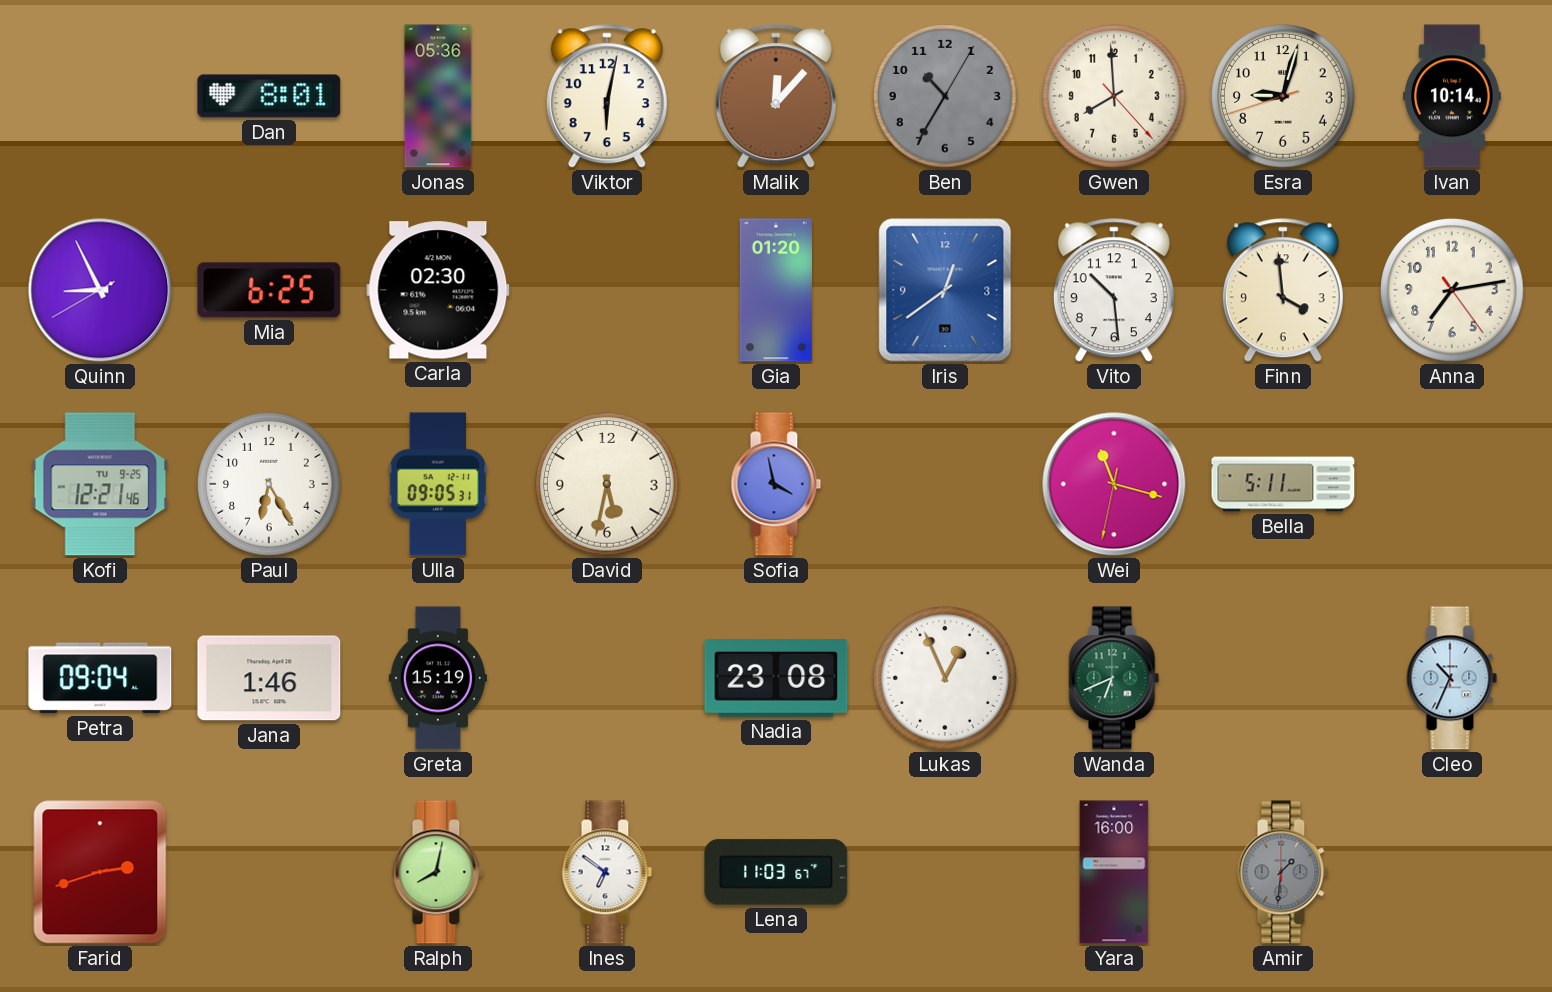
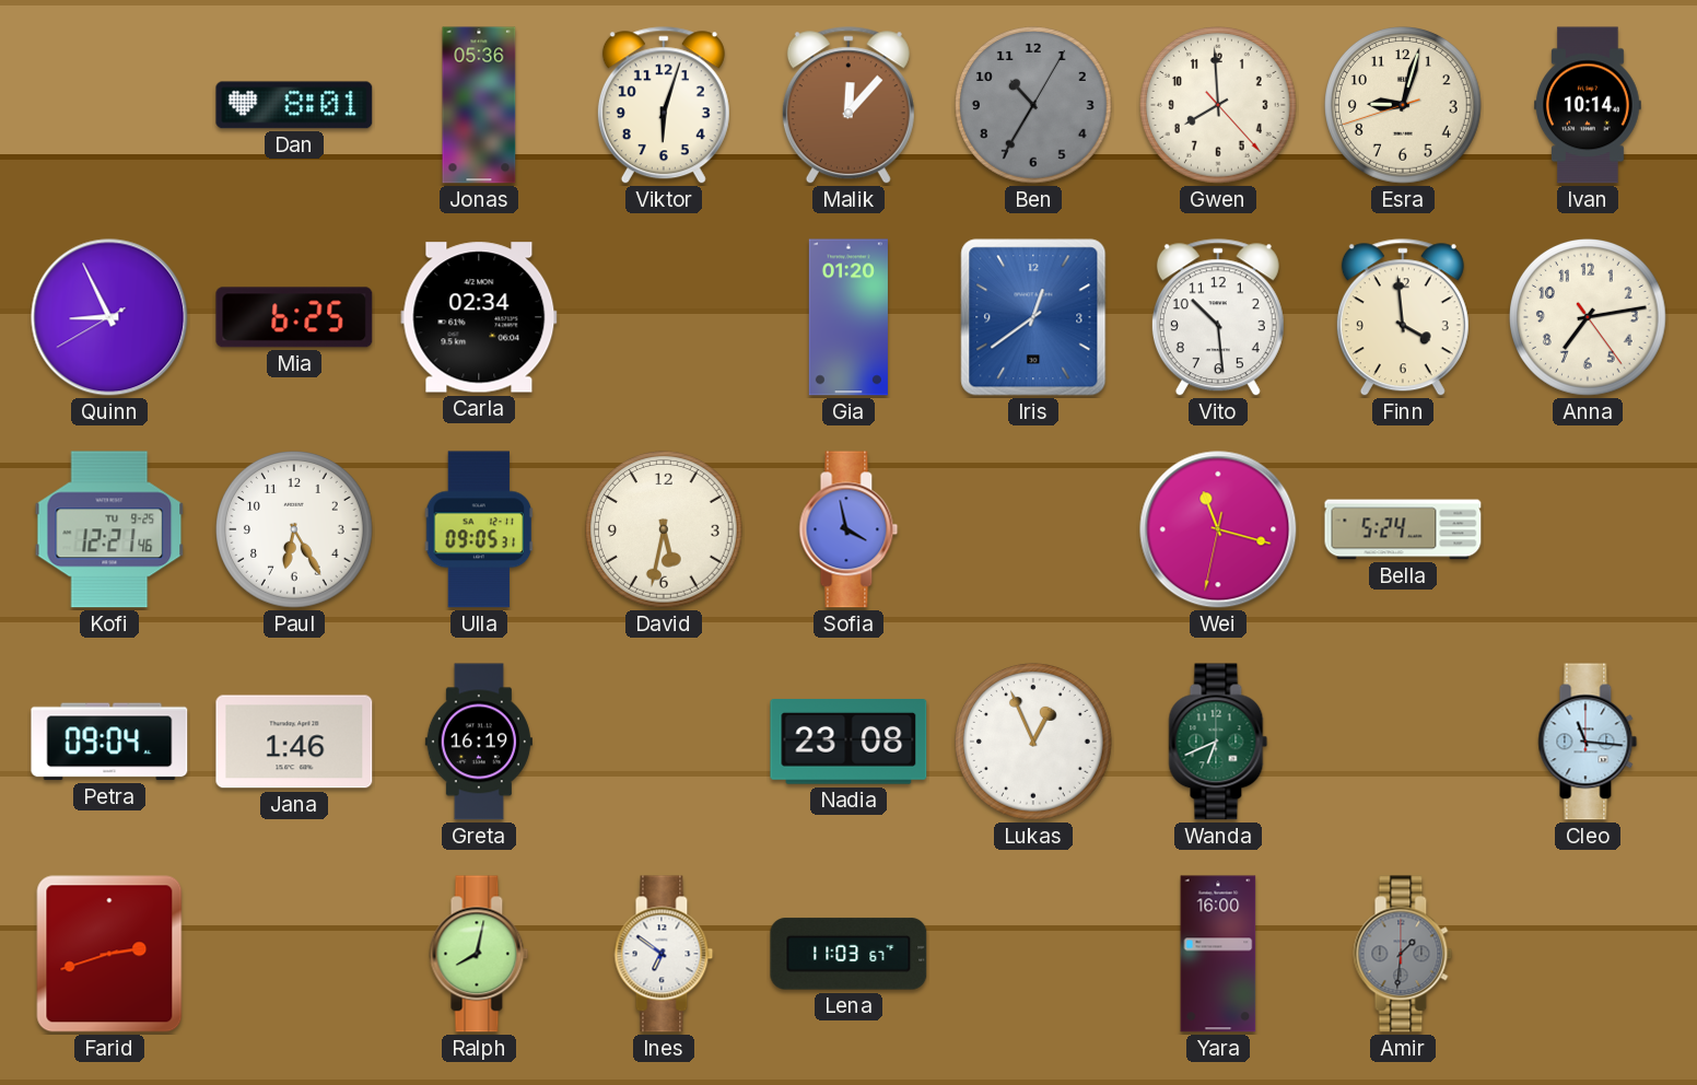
Viktor: 6:02 -> 6:03 (664, 106)
Carla: 02:30 -> 02:34 (479, 317)
Bella: 5:11 -> 5:24 (1403, 529)
Greta: 15:19 -> 16:19 (479, 742)
Cleo: 10:34 -> 11:16 (1588, 742)
